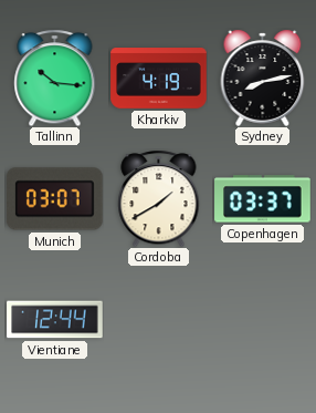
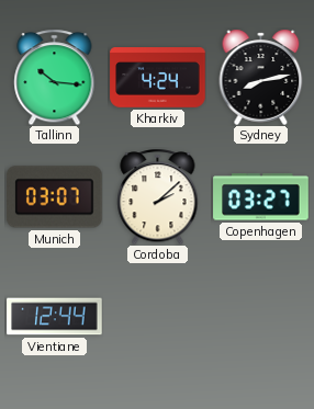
Kharkiv: 4:19 -> 4:24 (158, 78)
Cordoba: 1:40 -> 2:08 (158, 196)
Copenhagen: 03:37 -> 03:27 (261, 197)
